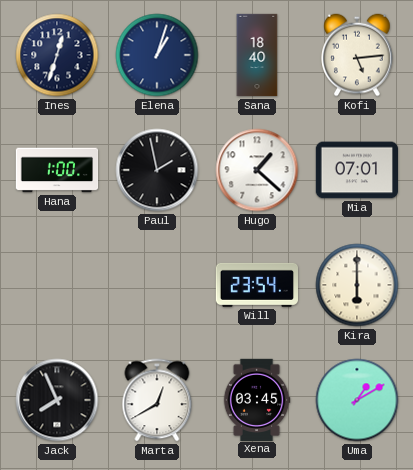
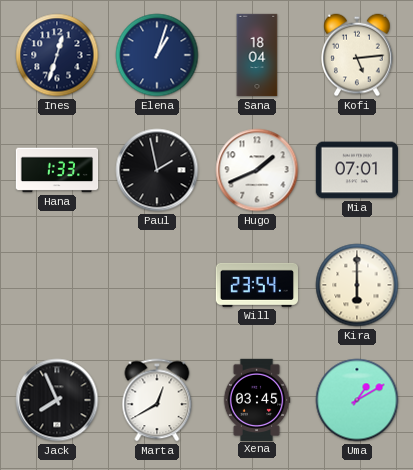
Sana: 18:40 -> 18:04 (257, 55)
Hana: 1:00 -> 1:33 (57, 170)
Hugo: 1:22 -> 1:41 (257, 170)
